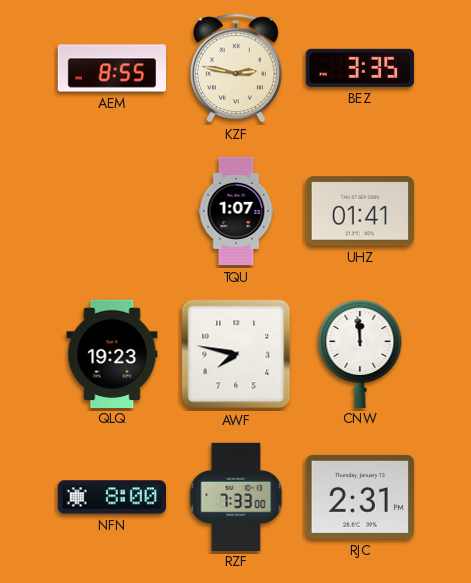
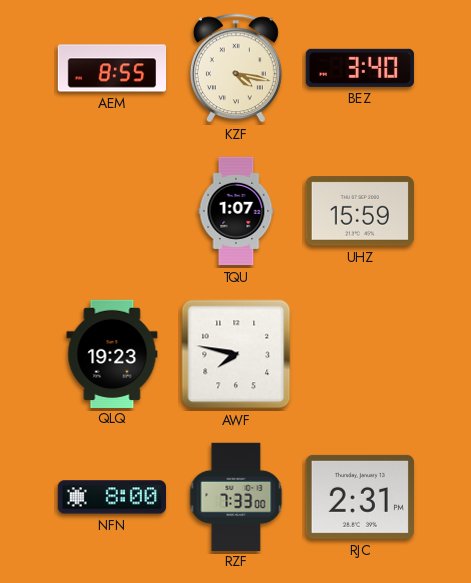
KZF: 2:47 -> 4:17 (236, 68)
BEZ: 3:35 -> 3:40 (360, 68)
UHZ: 01:41 -> 15:59 (360, 211)
CNW: 11:59 -> none (360, 353)
